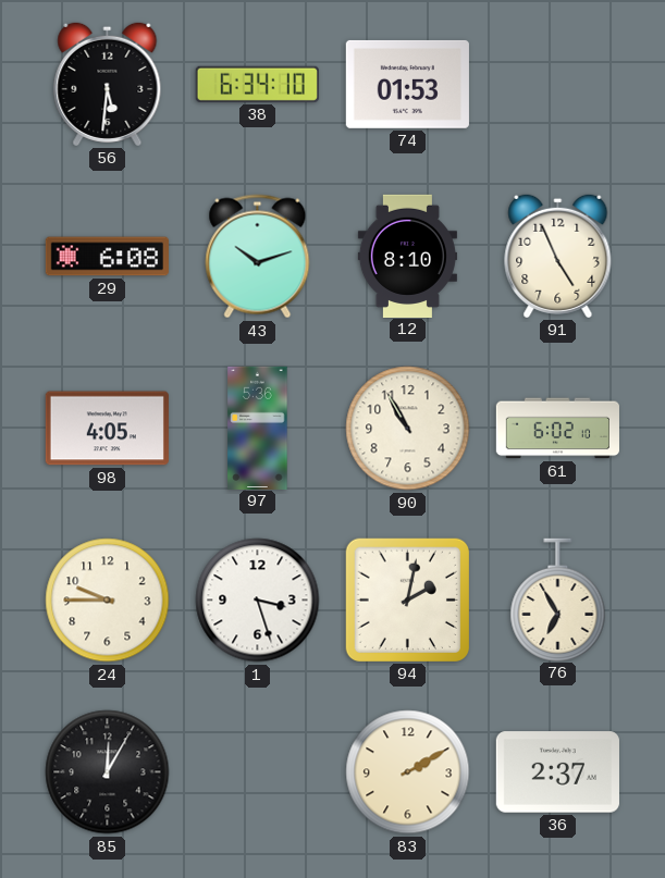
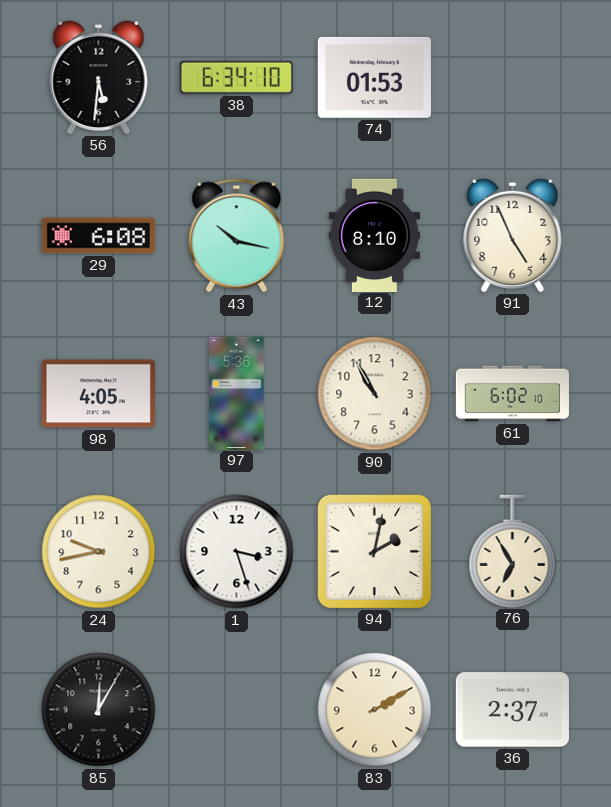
43: 10:12 -> 10:17 (237, 236)
24: 9:45 -> 9:43 (99, 552)
